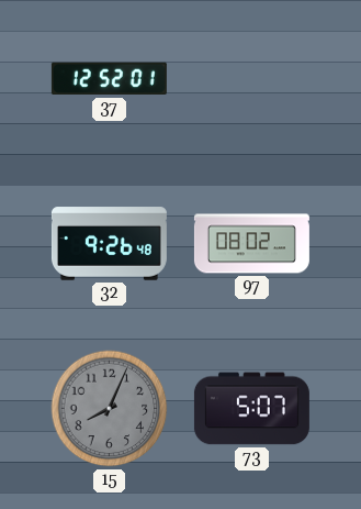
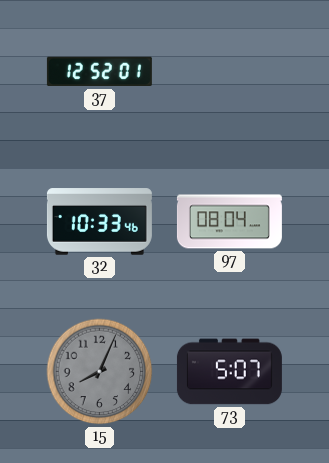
32: 9:26 -> 10:33 (99, 222)
97: 08:02 -> 08:04 (229, 222)
